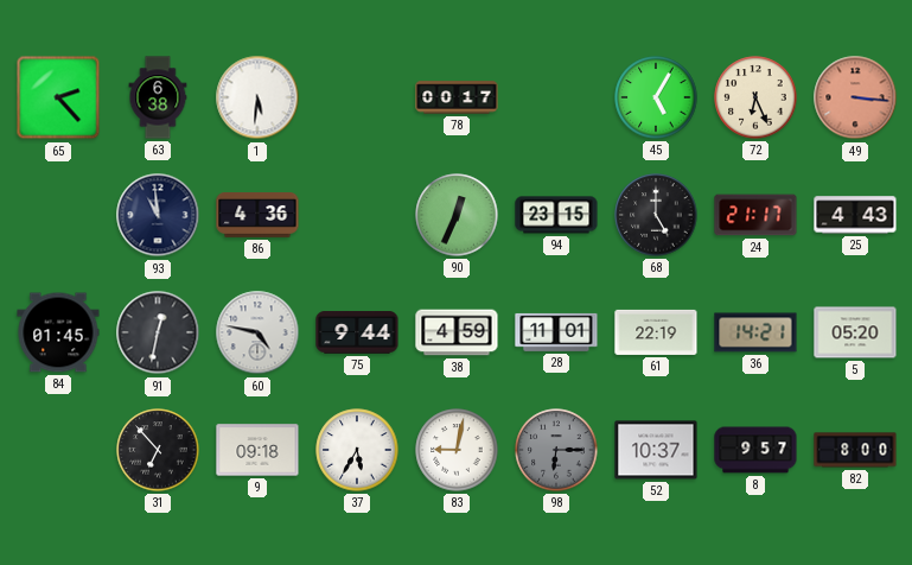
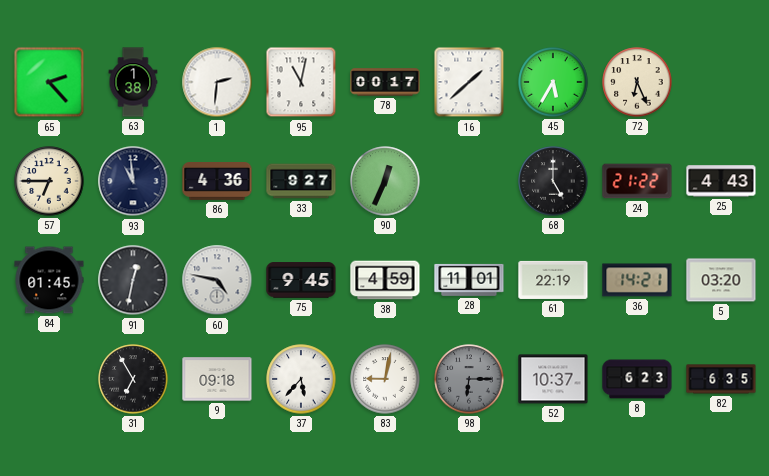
63: 6:38 -> 1:38 (133, 82)
1: 5:31 -> 2:31 (217, 82)
95: none -> 11:02 (301, 82)
16: none -> 1:38 (469, 82)
45: 5:05 -> 5:35 (553, 82)
49: 3:16 -> none (855, 97)
57: none -> 6:45 (49, 181)
33: none -> 9:27 (301, 181)
94: 23:15 -> none (556, 215)
24: 21:17 -> 21:22 (637, 181)
75: 9:44 -> 9:45 (301, 280)
5: 05:20 -> 03:20 (721, 280)
31: 6:53 -> 6:55 (133, 379)
37: 5:35 -> 5:37 (301, 379)
8: 9:57 -> 6:23 (637, 379)
82: 8:00 -> 6:35 (721, 379)
